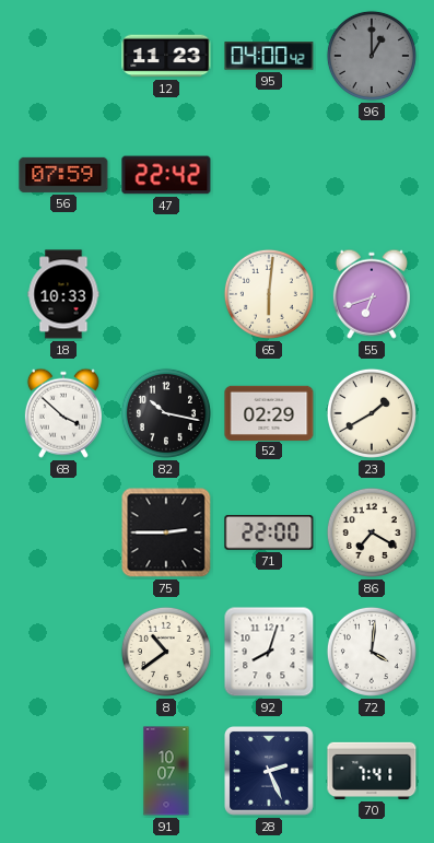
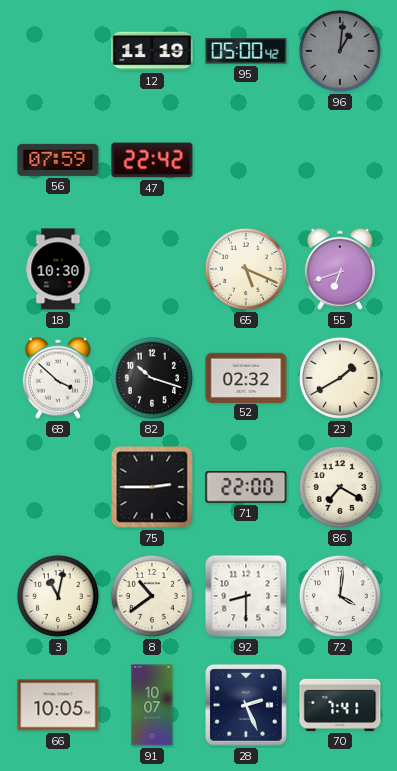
12: 11:23 -> 11:19 (152, 51)
95: 04:00 -> 05:00 (246, 51)
96: 1:00 -> 1:01 (340, 51)
18: 10:33 -> 10:30 (58, 269)
65: 6:01 -> 5:19 (246, 269)
82: 10:17 -> 10:18 (152, 378)
52: 02:29 -> 02:32 (246, 377)
3: none -> 11:02 (58, 596)
92: 8:03 -> 8:30 (246, 596)
66: none -> 10:05 (58, 705)
